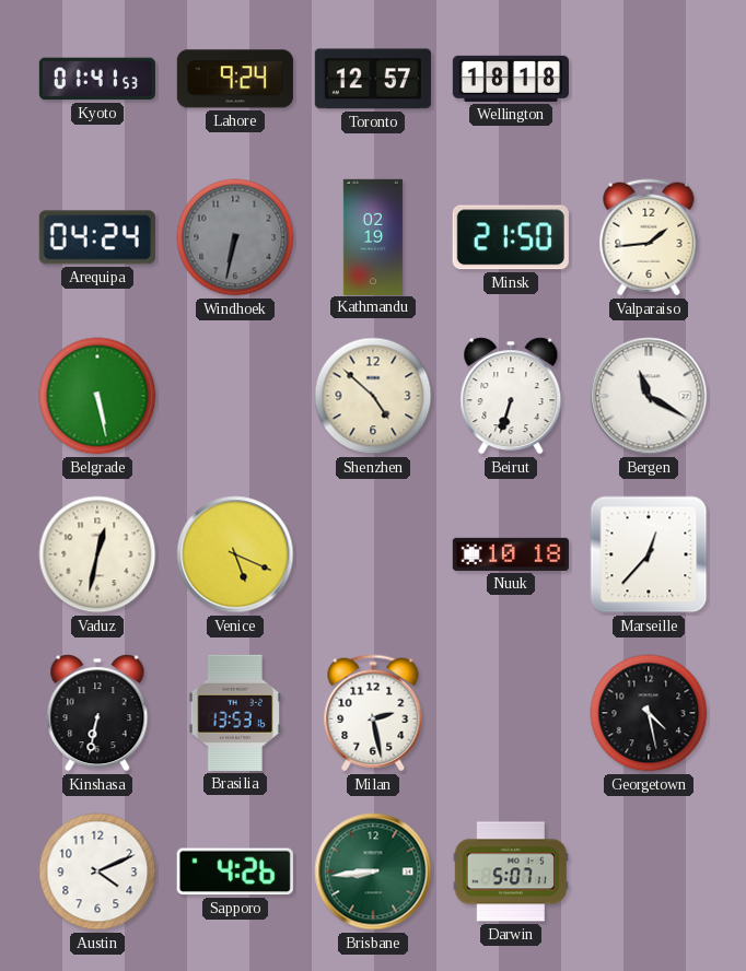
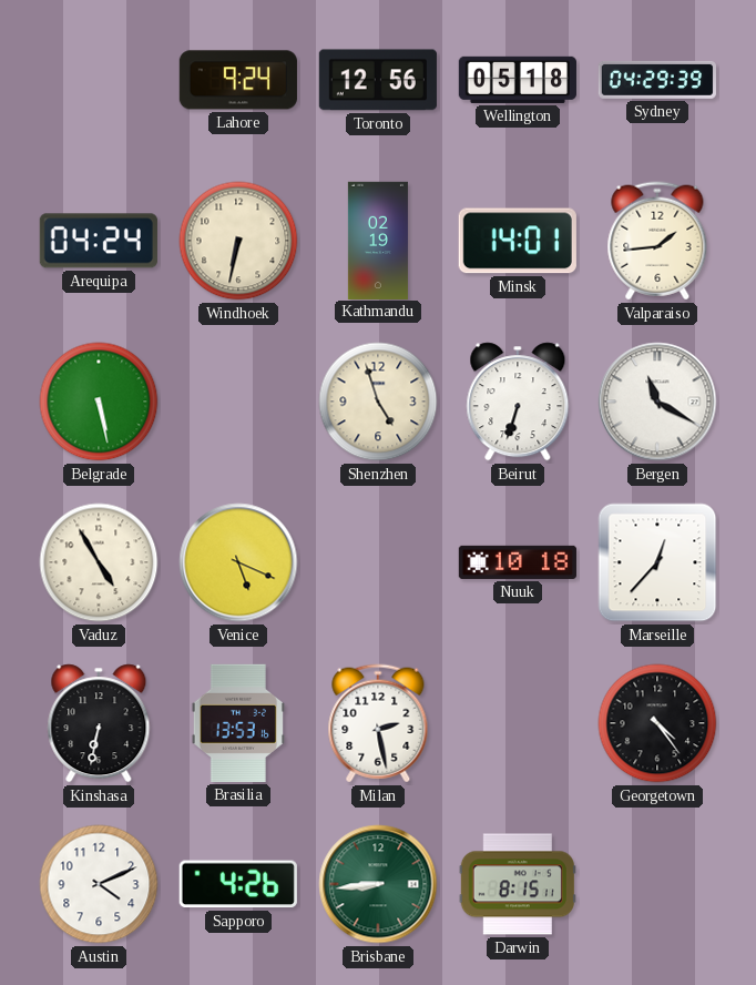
Kyoto: 01:41 -> none (97, 79)
Toronto: 12:57 -> 12:56 (378, 80)
Wellington: 18:18 -> 05:18 (518, 80)
Sydney: none -> 04:29 (657, 80)
Windhoek dial: grey -> cream (238, 241)
Minsk: 21:50 -> 14:01 (518, 241)
Shenzhen: 4:52 -> 4:57 (378, 402)
Vaduz: 12:32 -> 4:55 (99, 562)
Georgetown: 4:28 -> 4:24 (657, 723)
Darwin: 5:07 -> 8:15 (518, 884)
